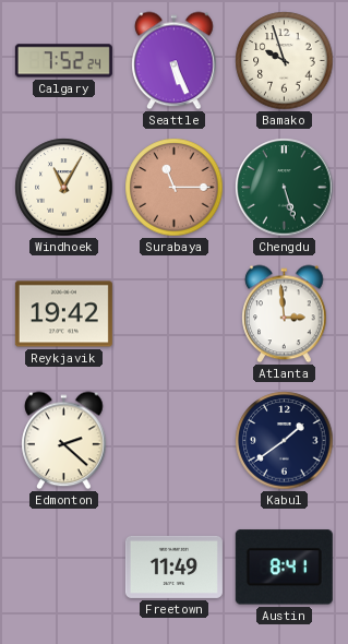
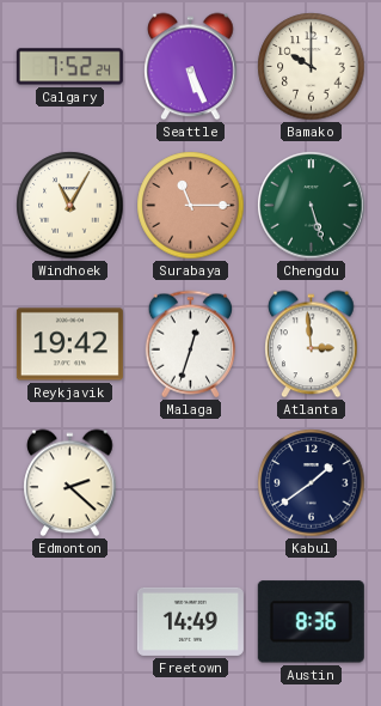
Bamako: 9:57 -> 10:00 (312, 67)
Malaga: none -> 12:33 (190, 345)
Freetown: 11:49 -> 14:49 (190, 621)
Austin: 8:41 -> 8:36 (311, 622)
